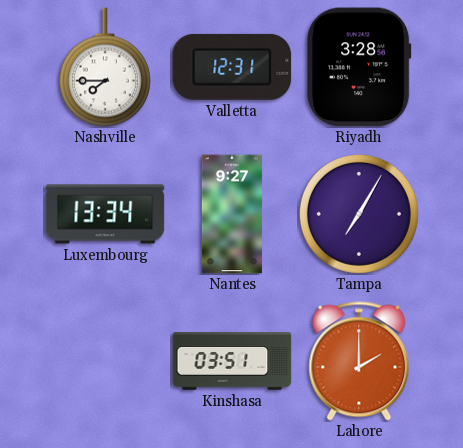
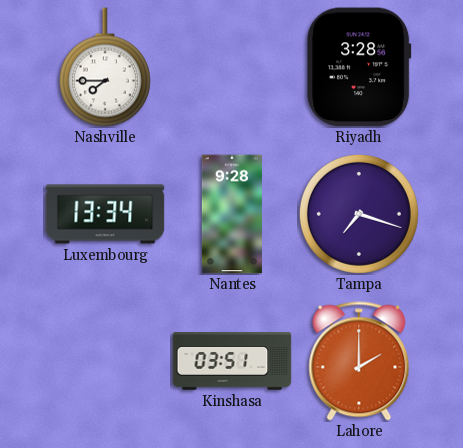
Valletta: 12:31 -> none (232, 67)
Nantes: 9:27 -> 9:28 (232, 214)
Tampa: 7:05 -> 7:18 (359, 214)
